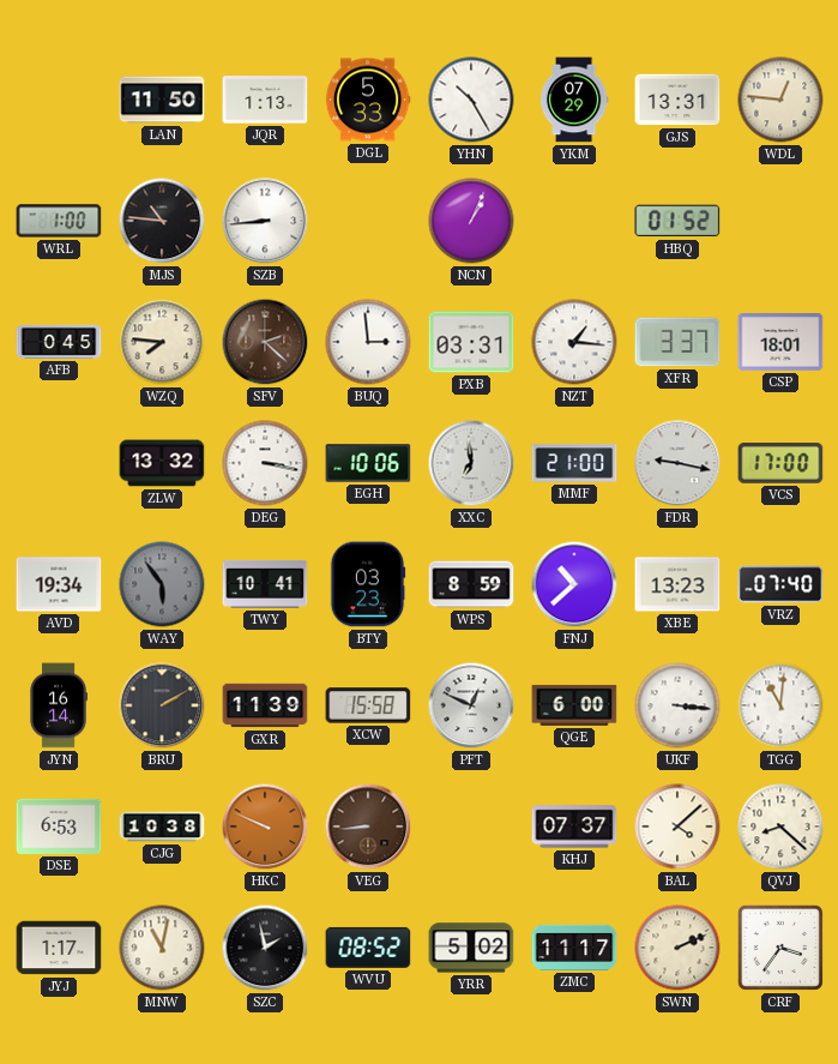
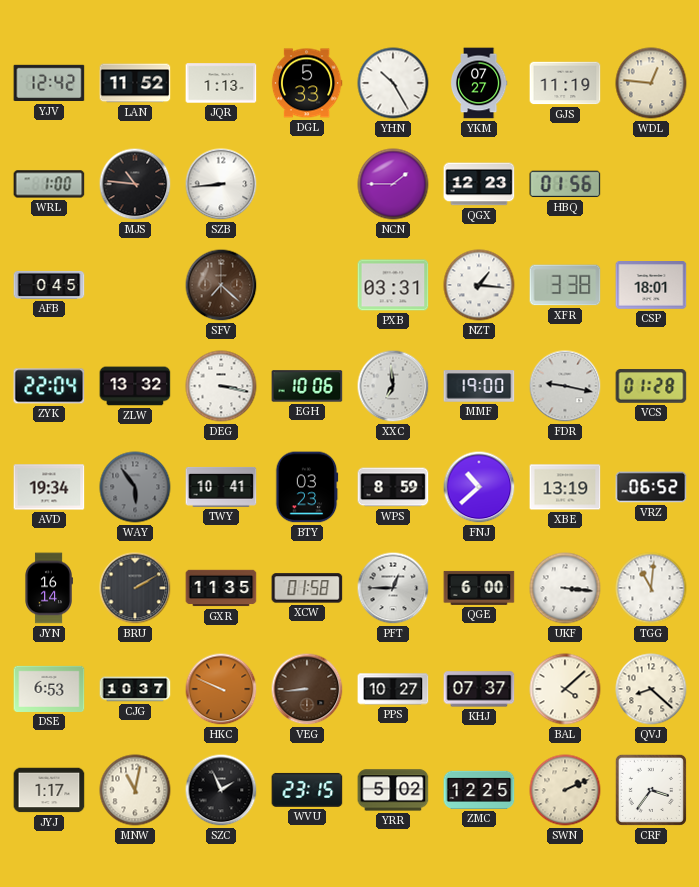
YJV: none -> 12:42 (49, 83)
LAN: 11:50 -> 11:52 (135, 83)
YKM: 07:29 -> 07:27 (479, 83)
GJS: 13:31 -> 11:19 (565, 83)
NCN: 1:04 -> 1:45 (393, 184)
QGX: none -> 12:23 (479, 184)
HBQ: 01:52 -> 01:56 (565, 184)
WZQ: 7:46 -> none (162, 342)
SFV: 2:22 -> 7:22 (221, 285)
BUQ: 2:59 -> none (368, 342)
XFR: 3:37 -> 3:38 (565, 285)
ZYK: none -> 22:04 (49, 386)
MMF: 21:00 -> 19:00 (479, 386)
VCS: 17:00 -> 01:28 (651, 386)
XBE: 13:23 -> 13:19 (565, 487)
VRZ: 07:40 -> 06:52 (651, 487)
GXR: 11:39 -> 11:35 (221, 588)
XCW: 15:58 -> 01:58 (307, 588)
PFT: 12:49 -> 12:45 (393, 588)
CJG: 10:38 -> 10:37 (135, 689)
PPS: none -> 10:27 (393, 689)
SZC: 1:58 -> 1:56 (221, 790)
WVU: 08:52 -> 23:15 (307, 790)
ZMC: 11:17 -> 12:25 (479, 790)
